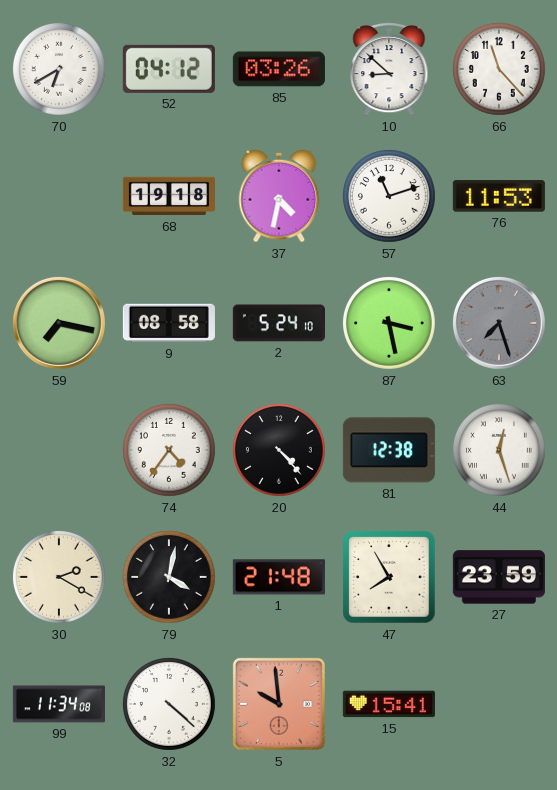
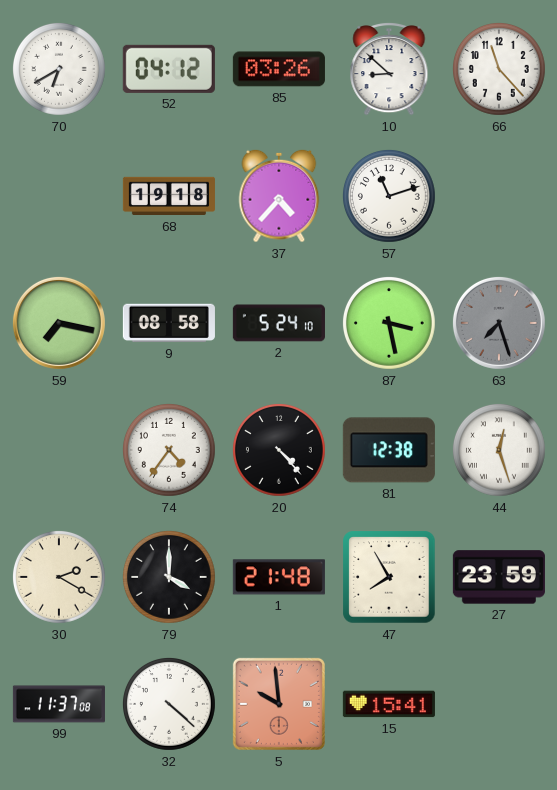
37: 4:32 -> 4:37 (279, 196)
76: 11:53 -> none (499, 196)
79: 4:02 -> 4:00 (170, 578)
99: 11:34 -> 11:37 (59, 704)
